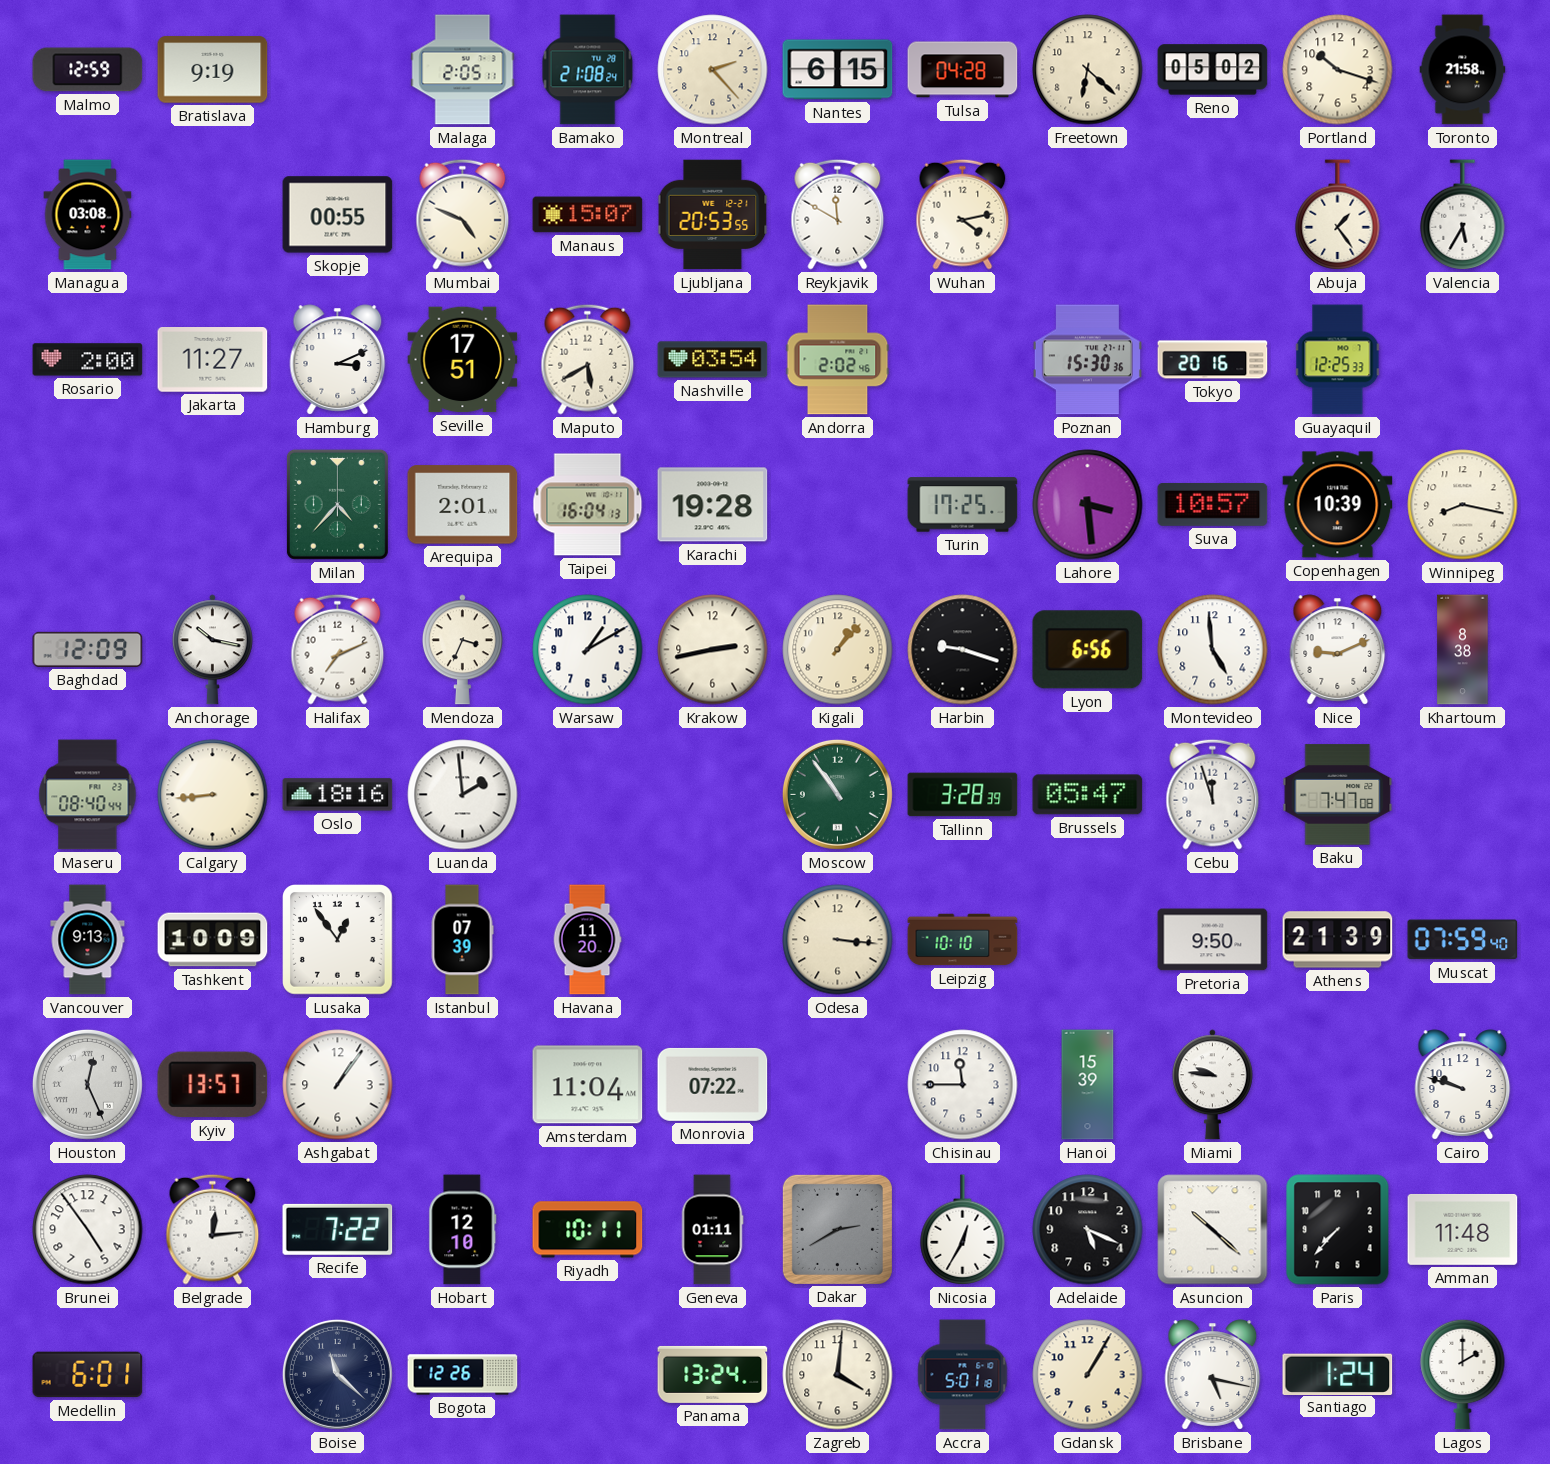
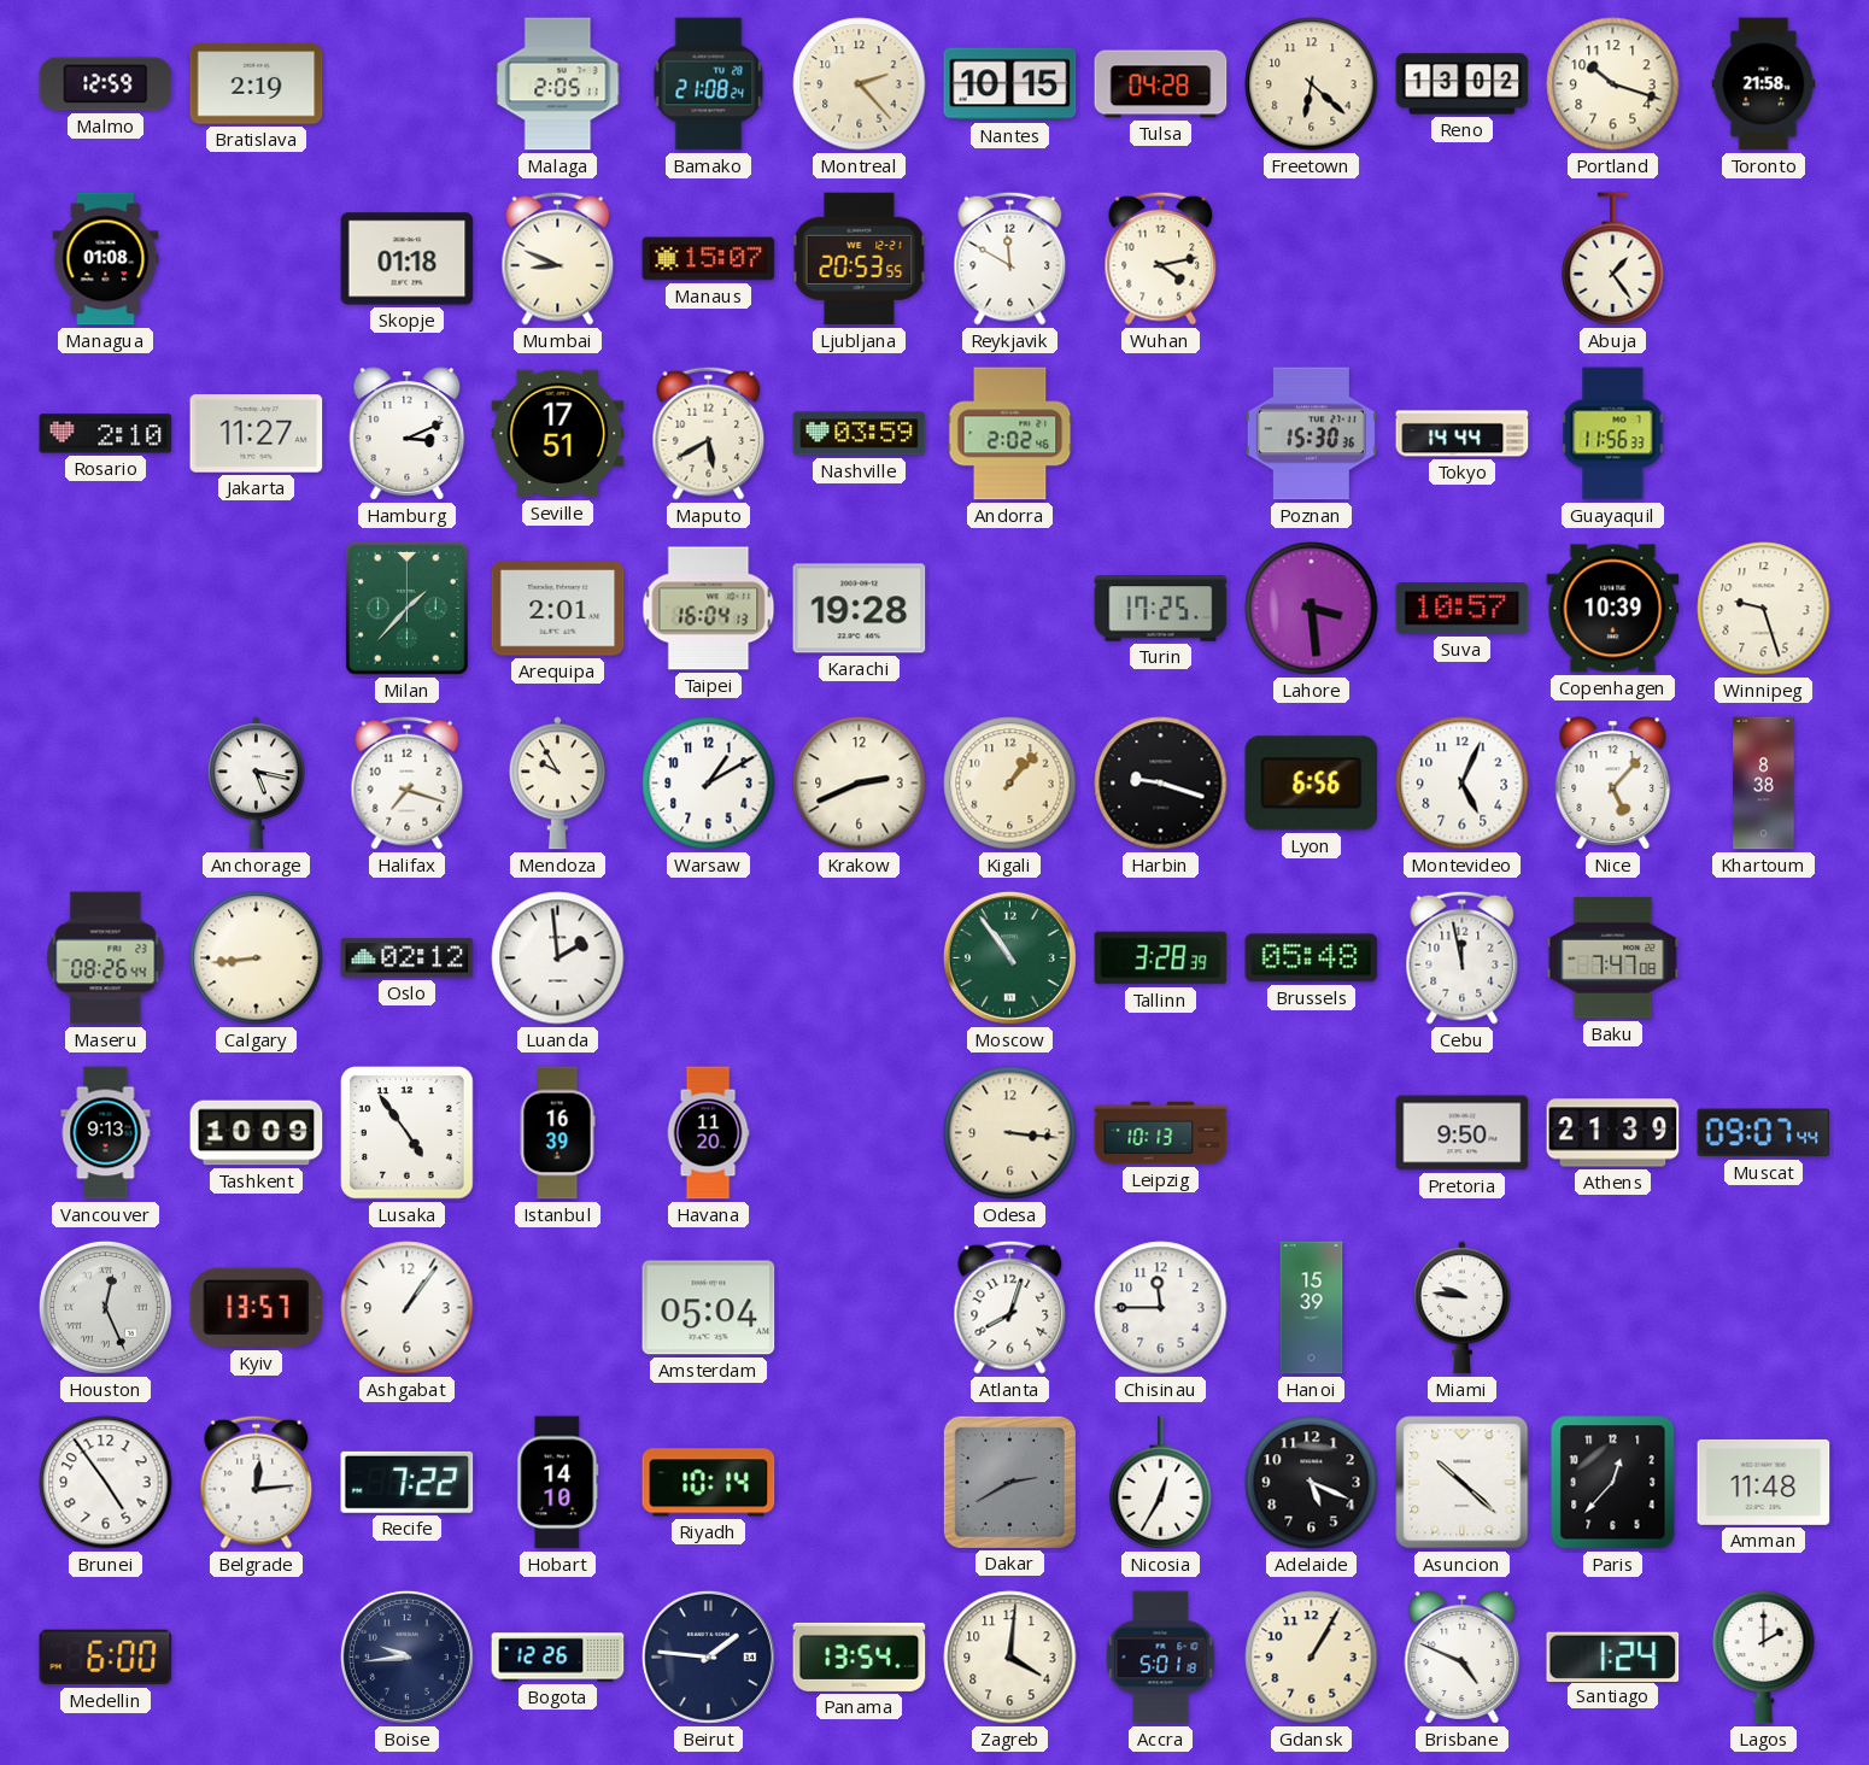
Bratislava: 9:19 -> 2:19 (257, 84)
Nantes: 6:15 -> 10:15 (1010, 84)
Reno: 05:02 -> 13:02 (1463, 84)
Managua: 03:08 -> 01:08 (106, 259)
Skopje: 00:55 -> 01:18 (408, 259)
Mumbai: 4:49 -> 8:49 (558, 258)
Valencia: 5:35 -> none (1463, 215)
Rosario: 2:00 -> 2:10 (106, 434)
Nashville: 03:54 -> 03:59 (860, 434)
Tokyo: 20:16 -> 14:44 (1463, 434)
Guayaquil: 12:25 -> 11:56 (1613, 434)
Milan: 4:37 -> 1:37 (406, 608)
Winnipeg: 8:17 -> 9:27 (1764, 609)
Baghdad: 12:09 -> none (88, 649)
Anchorage: 10:17 -> 5:17 (256, 784)
Halifax: 7:11 -> 7:18 (408, 782)
Mendoza: 3:34 -> 9:55 (557, 784)
Krakow: 2:43 -> 2:41 (860, 784)
Montevideo: 4:59 -> 5:04 (1463, 784)
Nice: 9:11 -> 5:07 (1613, 784)
Maseru: 08:40 -> 08:26 (106, 958)
Oslo: 18:16 -> 02:12 (408, 958)
Brussels: 05:47 -> 05:48 (1312, 958)
Cebu: 11:57 -> 11:58 (1463, 957)
Lusaka: 12:54 -> 4:54 (408, 1133)
Istanbul: 07:39 -> 16:39 (557, 1133)
Leipzig: 10:10 -> 10:13 (1161, 1133)
Muscat: 07:59 -> 09:07 (1764, 1133)
Amsterdam: 11:04 -> 05:04 (709, 1308)
Monrovia: 07:22 -> none (713, 1084)
Atlanta: none -> 8:03 (1010, 1307)
Cairo: 9:48 -> none (1463, 1085)
Hobart: 12:10 -> 14:10 (558, 1483)
Riyadh: 10:11 -> 10:14 (709, 1483)
Geneva: 01:11 -> none (712, 1230)
Paris: 7:37 -> 12:37 (1613, 1483)
Medellin: 6:01 -> 6:00 (106, 1658)
Boise: 11:22 -> 9:44 (406, 1656)
Beirut: none -> 1:46 (708, 1656)
Panama: 13:24 -> 13:54 (860, 1656)
Brisbane: 5:17 -> 4:49 (1463, 1658)
